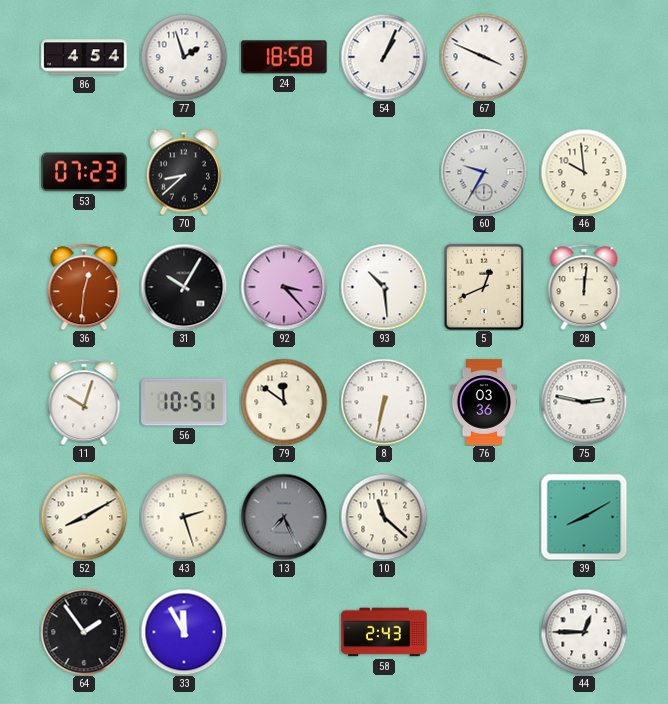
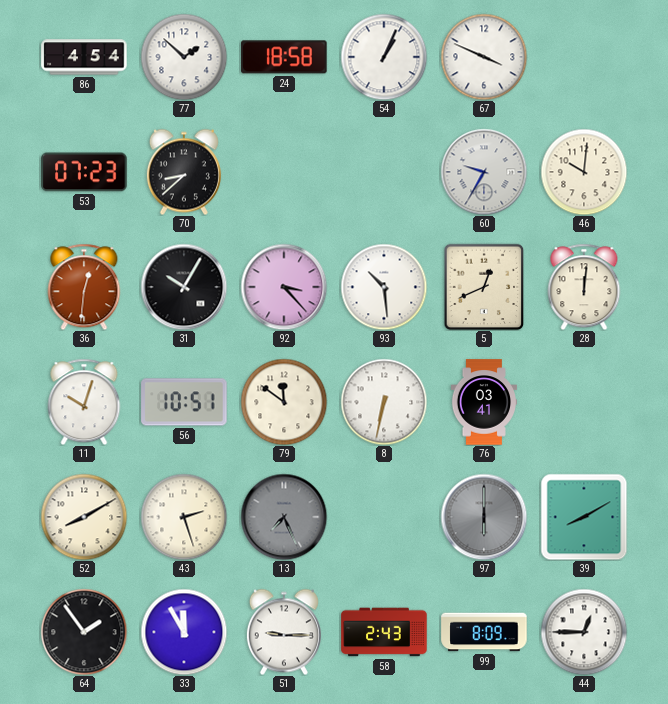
77: 1:57 -> 1:52 (184, 57)
46: 9:59 -> 10:01 (584, 172)
76: 03:36 -> 03:41 (484, 402)
75: 2:47 -> none (584, 402)
10: 11:22 -> none (384, 517)
97: none -> 6:00 (484, 517)
51: none -> 9:15 (284, 632)
99: none -> 8:09 (484, 632)
